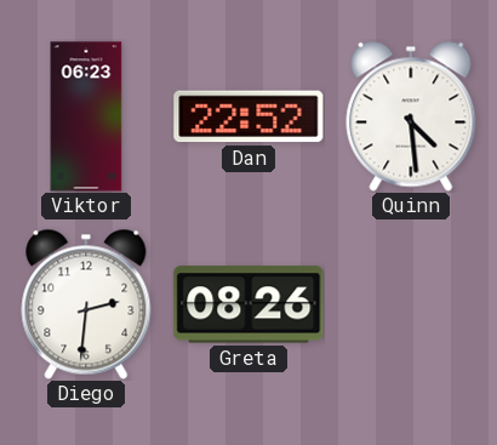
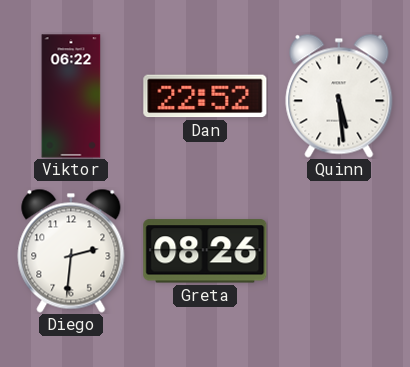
Viktor: 06:23 -> 06:22 (71, 96)
Quinn: 4:29 -> 5:29 (339, 96)
